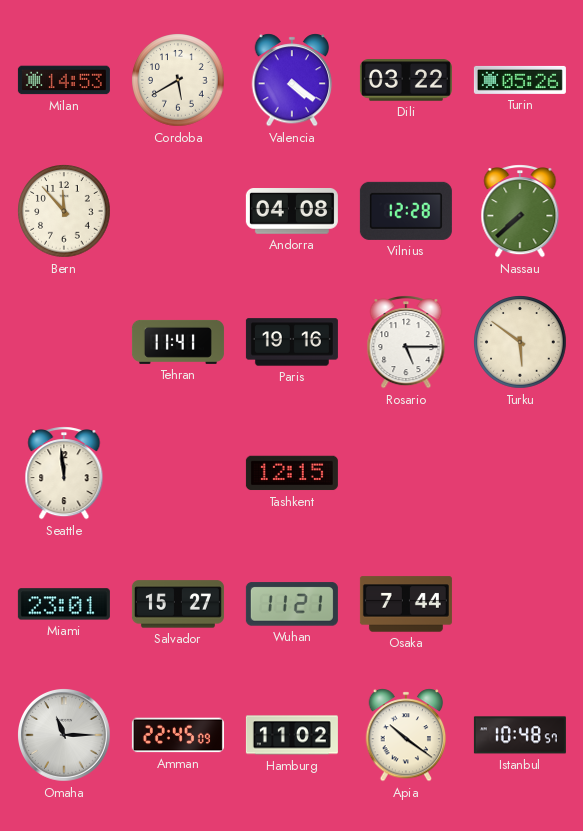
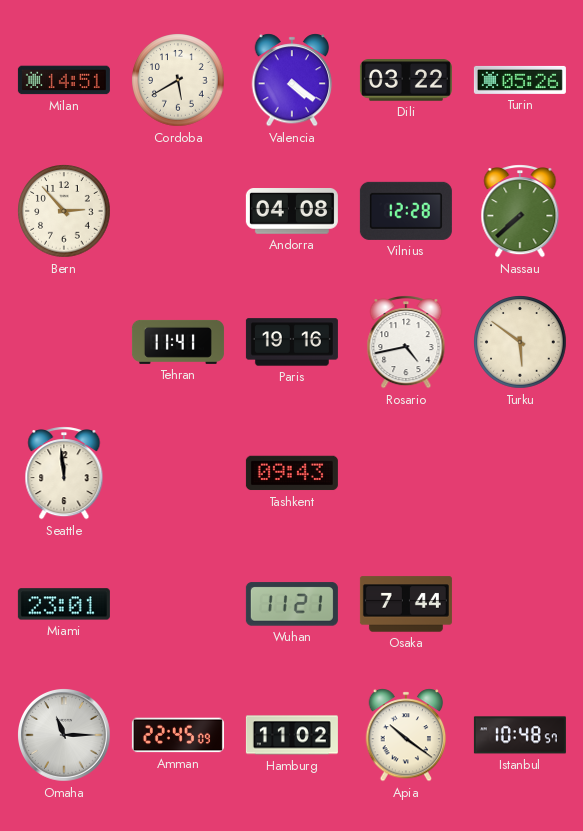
Milan: 14:53 -> 14:51 (64, 80)
Bern: 11:53 -> 2:53 (64, 211)
Rosario: 5:15 -> 4:43 (406, 342)
Tashkent: 12:15 -> 09:43 (292, 473)
Salvador: 15:27 -> none (178, 604)
